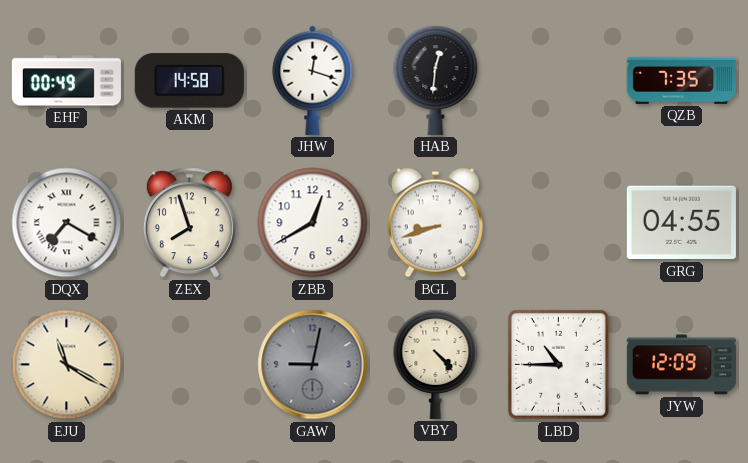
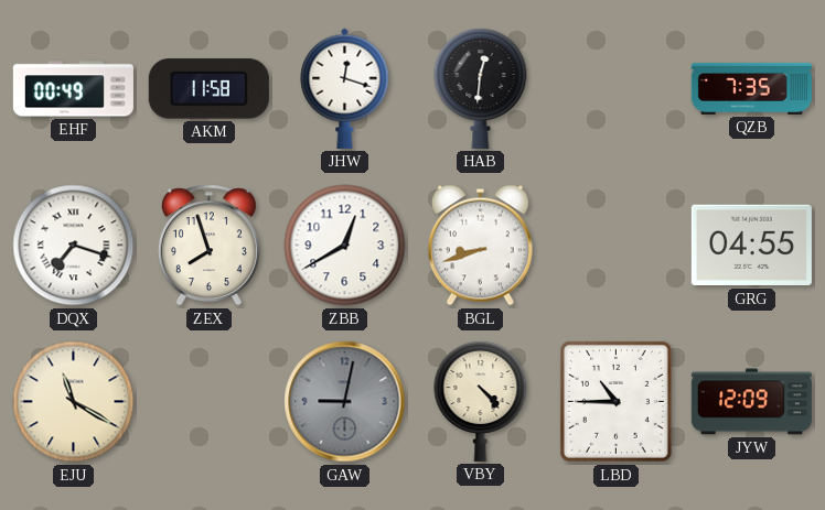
AKM: 14:58 -> 11:58 (208, 89)
DQX: 7:20 -> 7:18 (74, 246)
